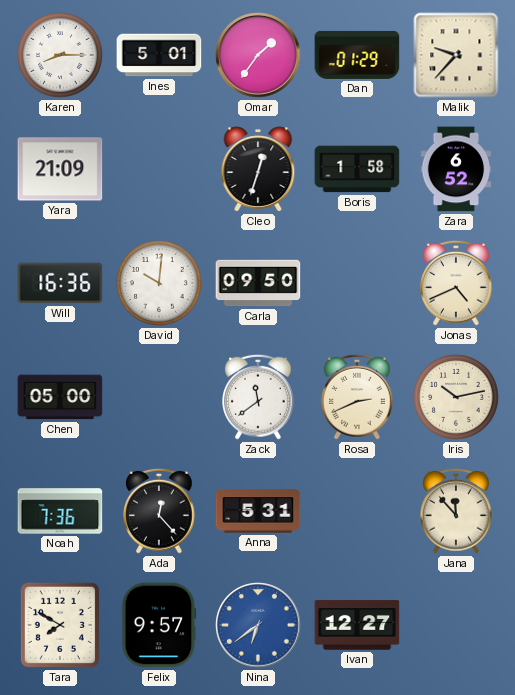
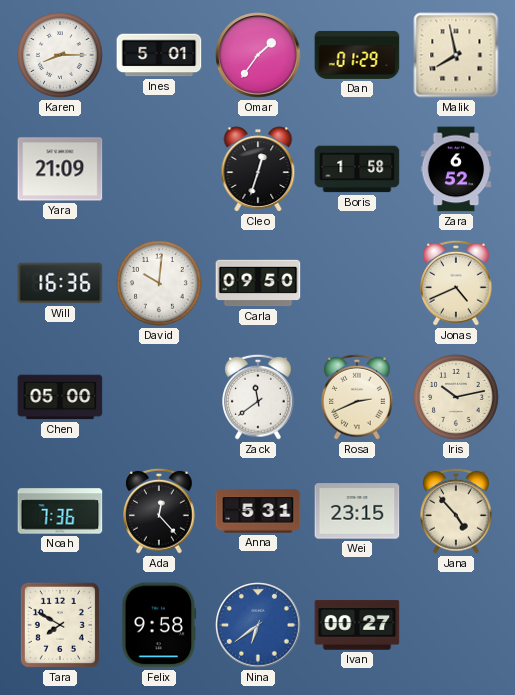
Malik: 9:37 -> 7:58 (456, 55)
Wei: none -> 23:15 (357, 511)
Jana: 11:53 -> 4:53 (457, 511)
Felix: 9:57 -> 9:58 (159, 625)
Ivan: 12:27 -> 00:27 (357, 625)
